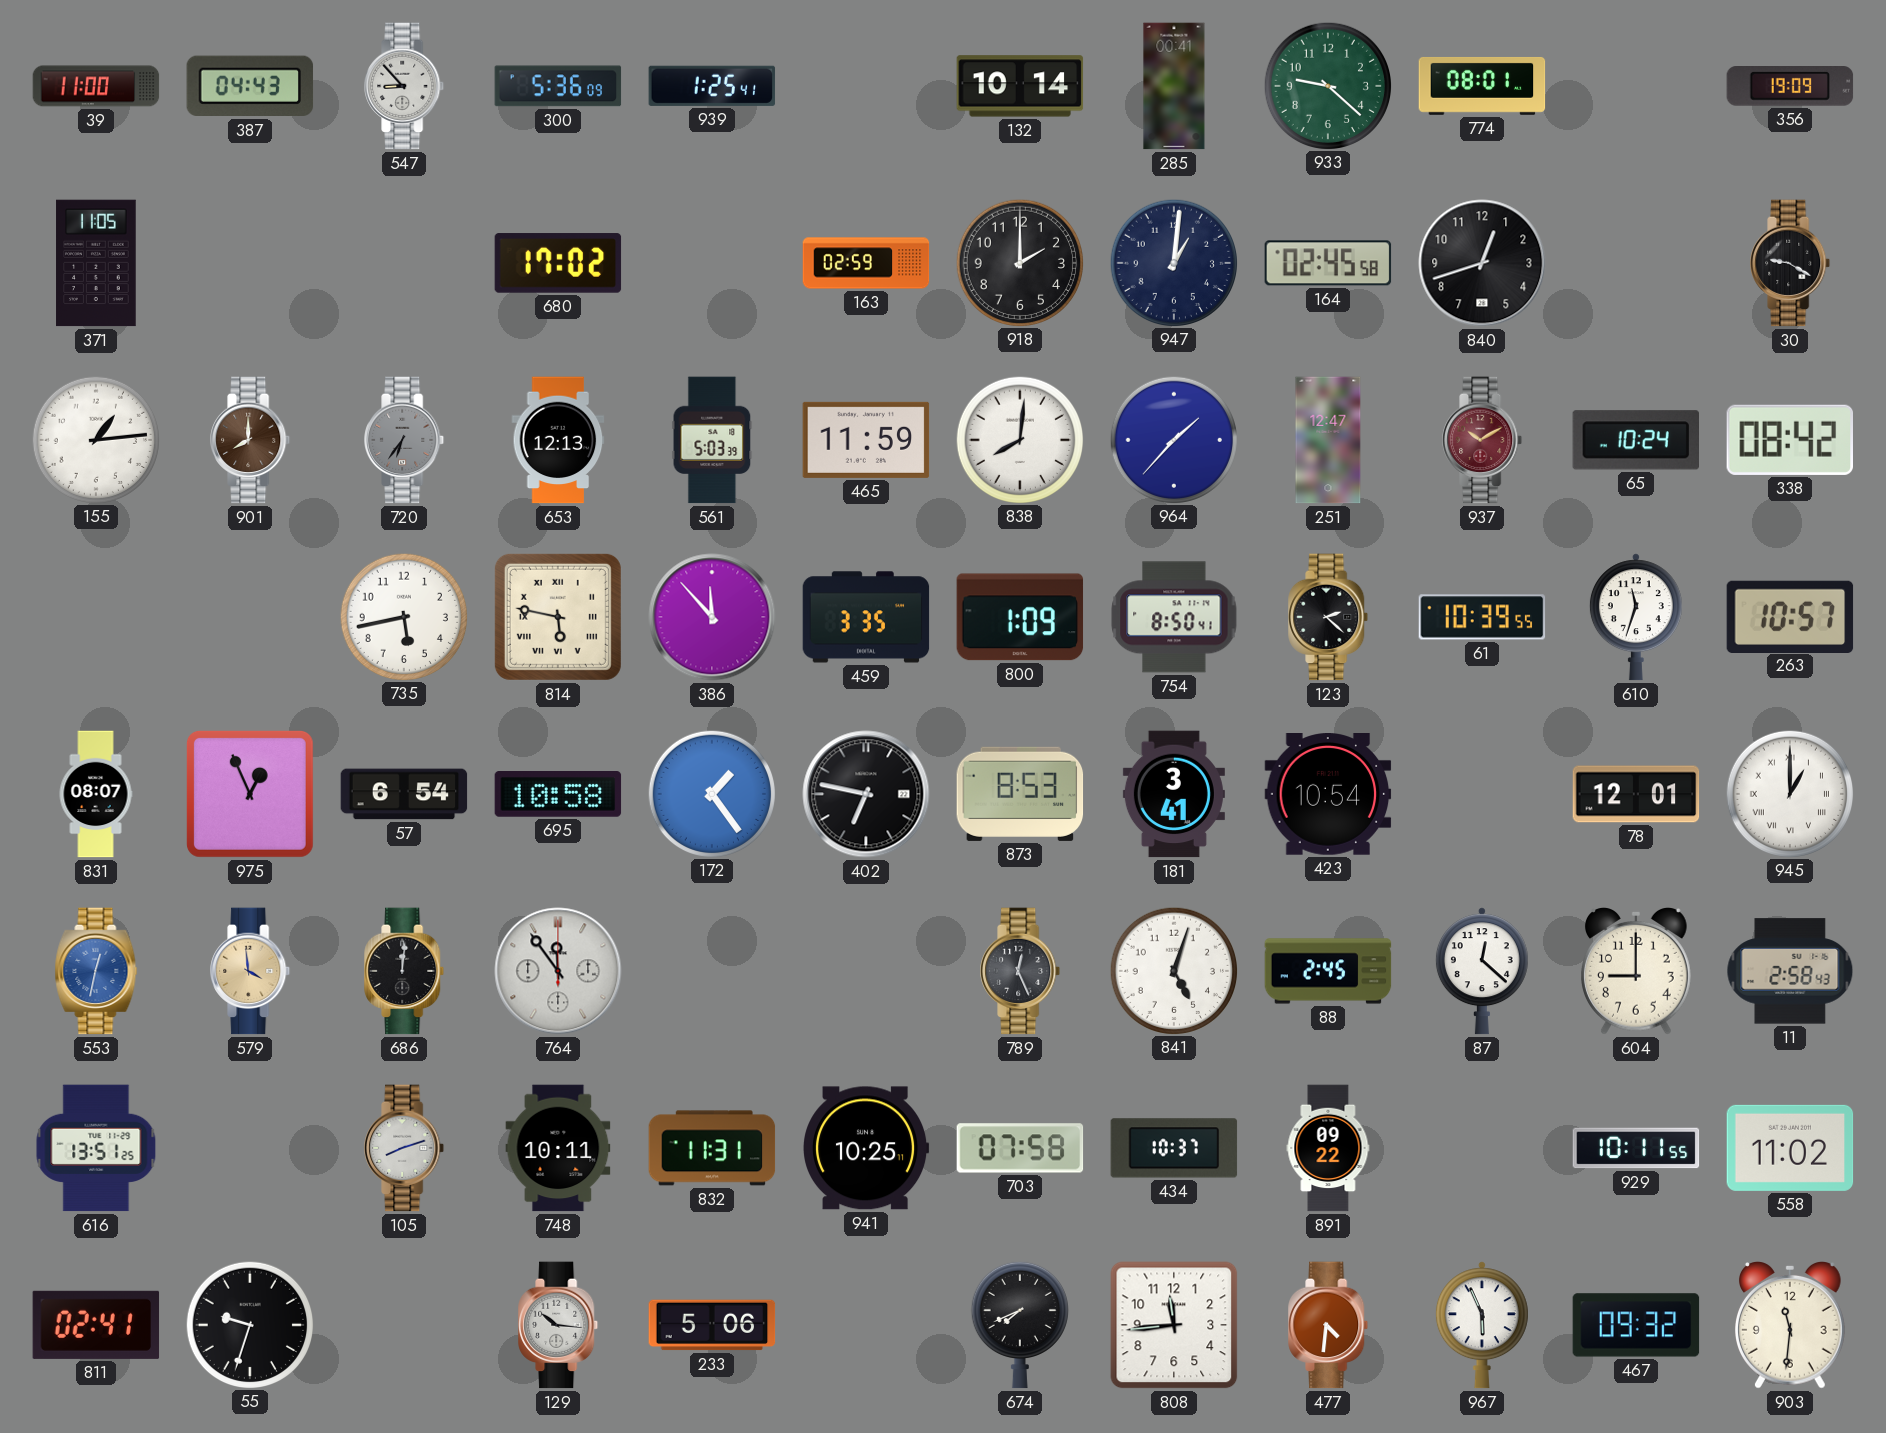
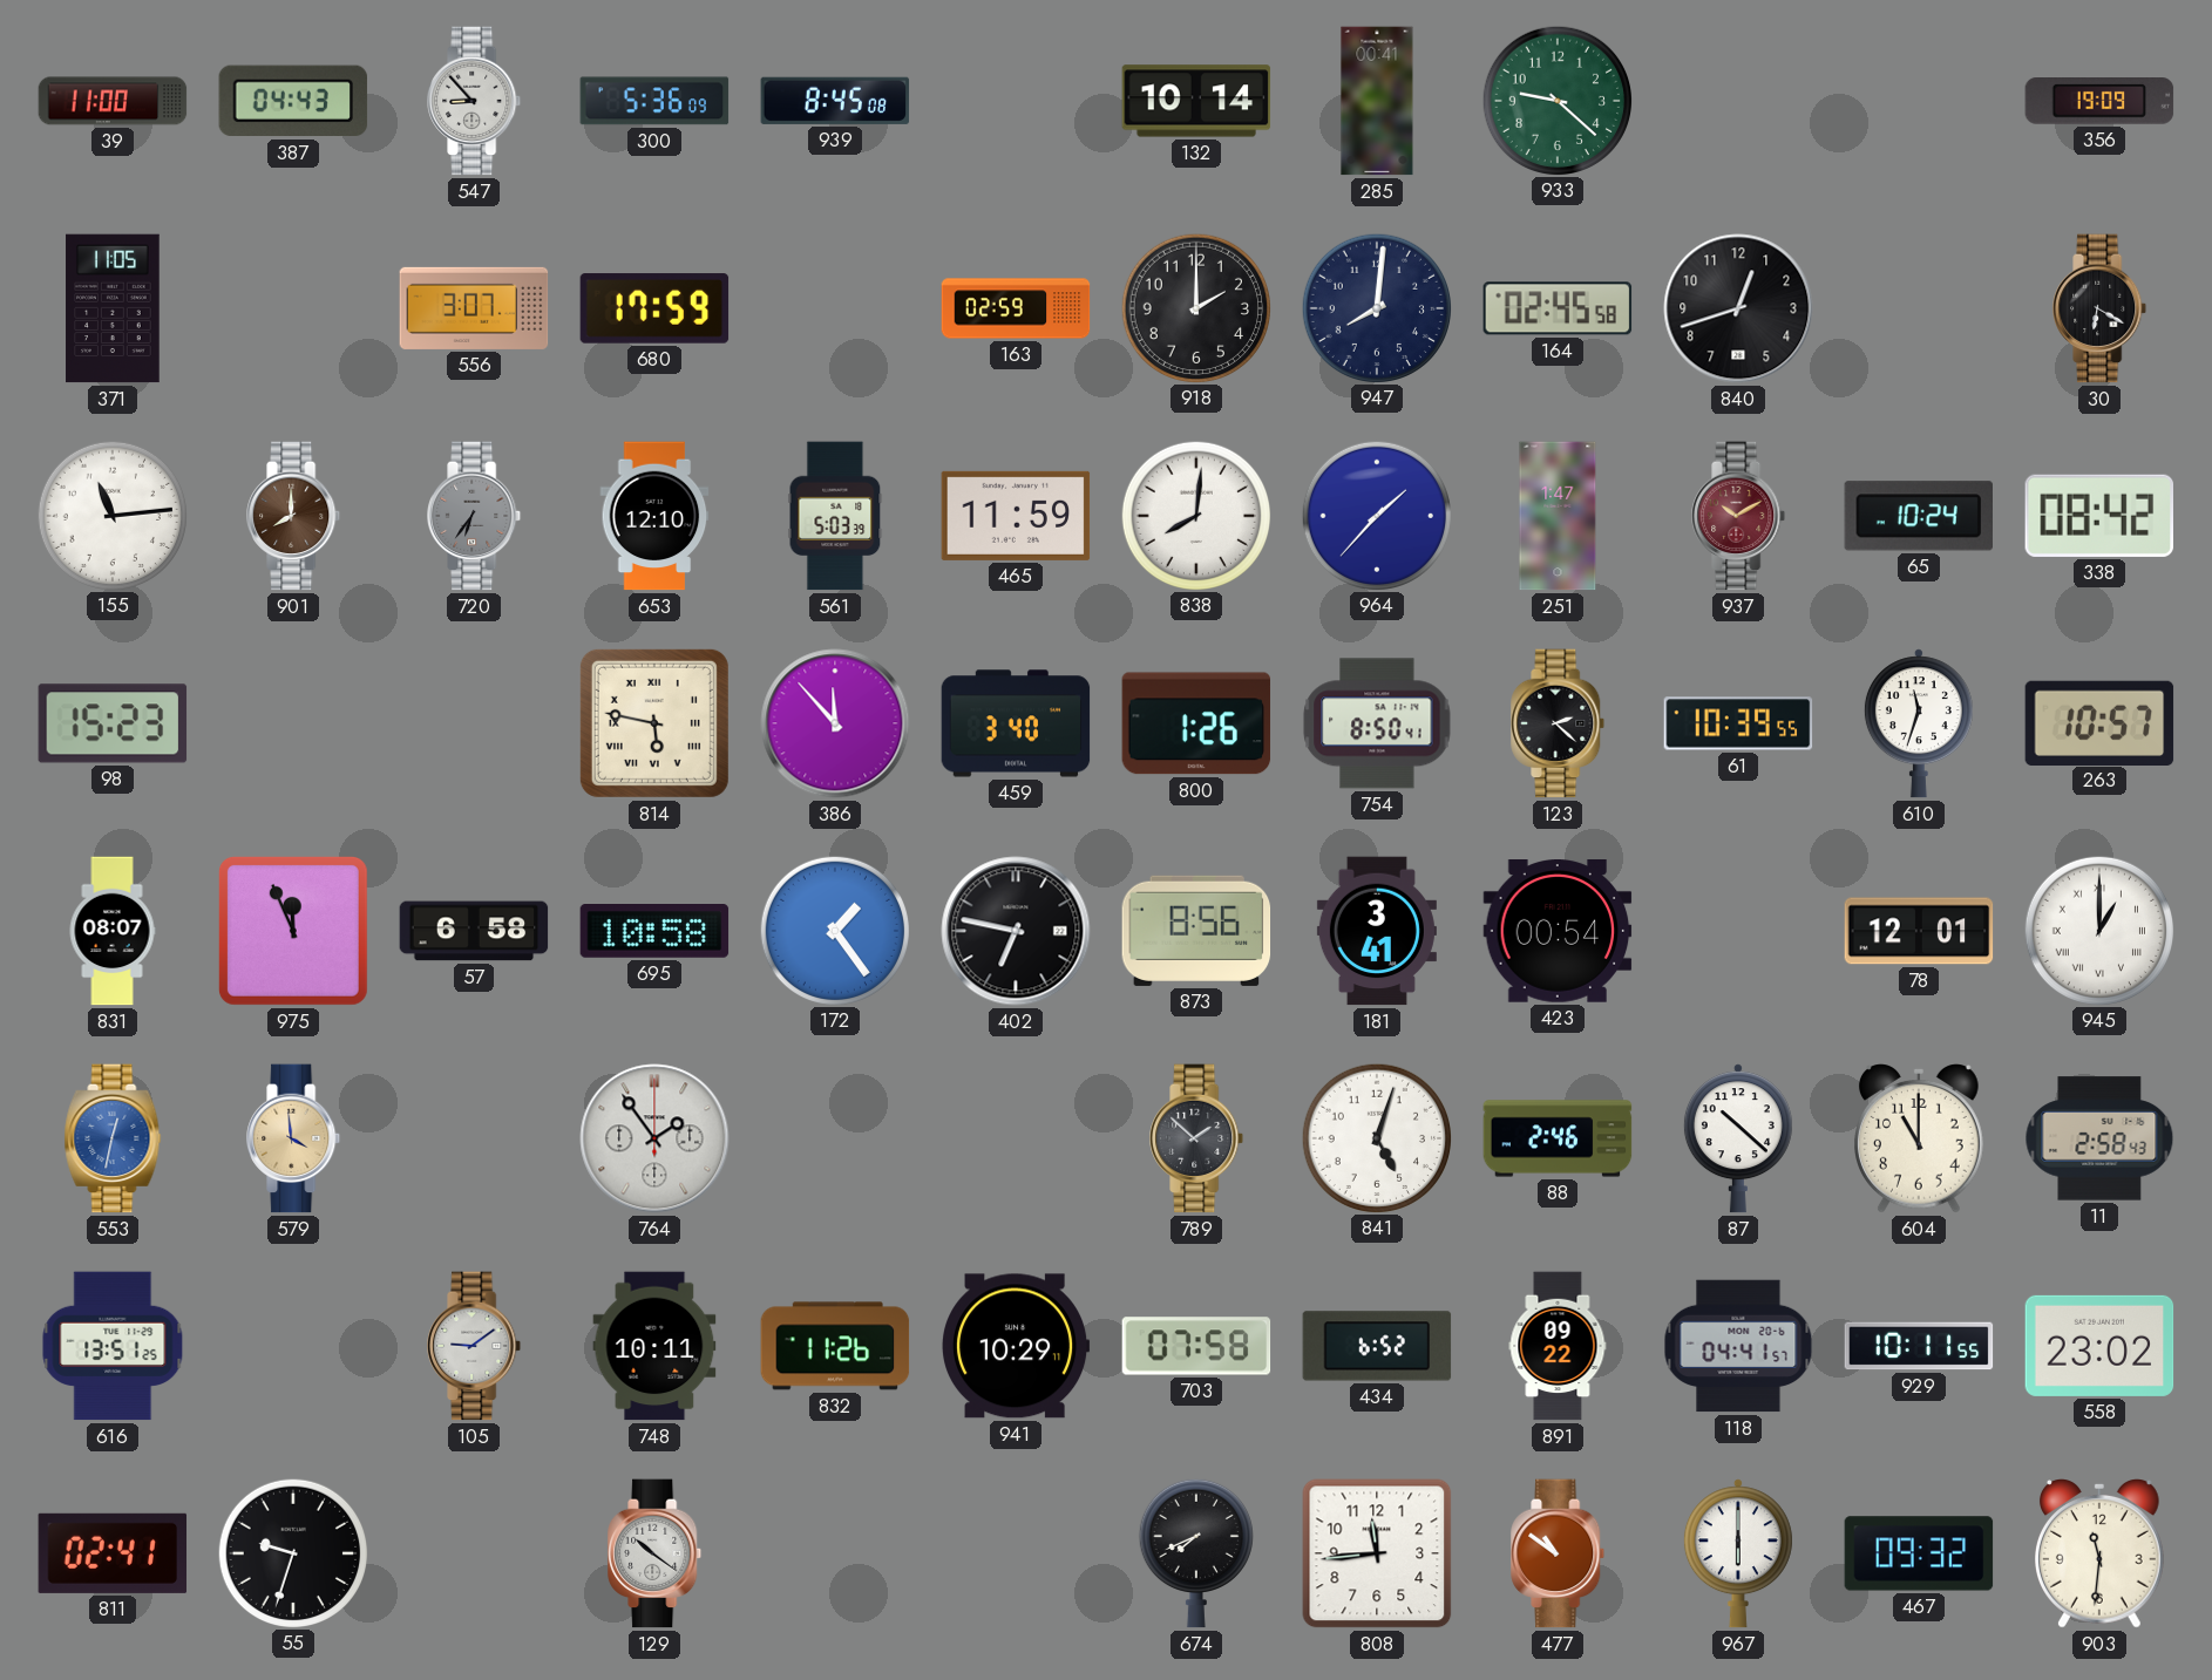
939: 1:25 -> 8:45 (835, 101)
774: 08:01 -> none (1482, 86)
556: none -> 3:07 (474, 308)
680: 17:02 -> 17:59 (654, 308)
947: 1:01 -> 8:01 (1376, 307)
30: 9:20 -> 6:20 (2101, 308)
155: 1:14 -> 11:14 (111, 515)
653: 12:13 -> 12:10 (654, 516)
251: 12:47 -> 1:47 (1558, 516)
98: none -> 15:23 (113, 723)
735: 5:43 -> none (403, 616)
459: 3:35 -> 3:40 (1016, 723)
800: 1:09 -> 1:26 (1196, 723)
975: 12:56 -> 11:56 (293, 931)
57: 6:54 -> 6:58 (474, 931)
873: 8:53 -> 8:56 (1196, 931)
423: 10:54 -> 00:54 (1558, 932)
686: 12:01 -> none (405, 971)
764: 11:54 -> 1:54 (654, 1138)
789: 12:26 -> 1:52 (1197, 1138)
88: 2:45 -> 2:46 (1558, 1138)
87: 12:22 -> 10:22 (1738, 1138)
604: 9:00 -> 11:00 (1920, 1140)
105: 8:12 -> 9:09 (475, 1346)
832: 11:31 -> 11:26 (835, 1346)
941: 10:25 -> 10:29 (1017, 1346)
434: 10:37 -> 6:52 (1377, 1346)
118: none -> 04:41 (1738, 1346)
558: 11:02 -> 23:02 (2099, 1346)
129: 10:16 -> 10:21 (656, 1553)
233: 5:06 -> none (712, 1325)
477: 4:31 -> 10:51 (1559, 1553)
967: 5:56 -> 6:00 (1738, 1553)
